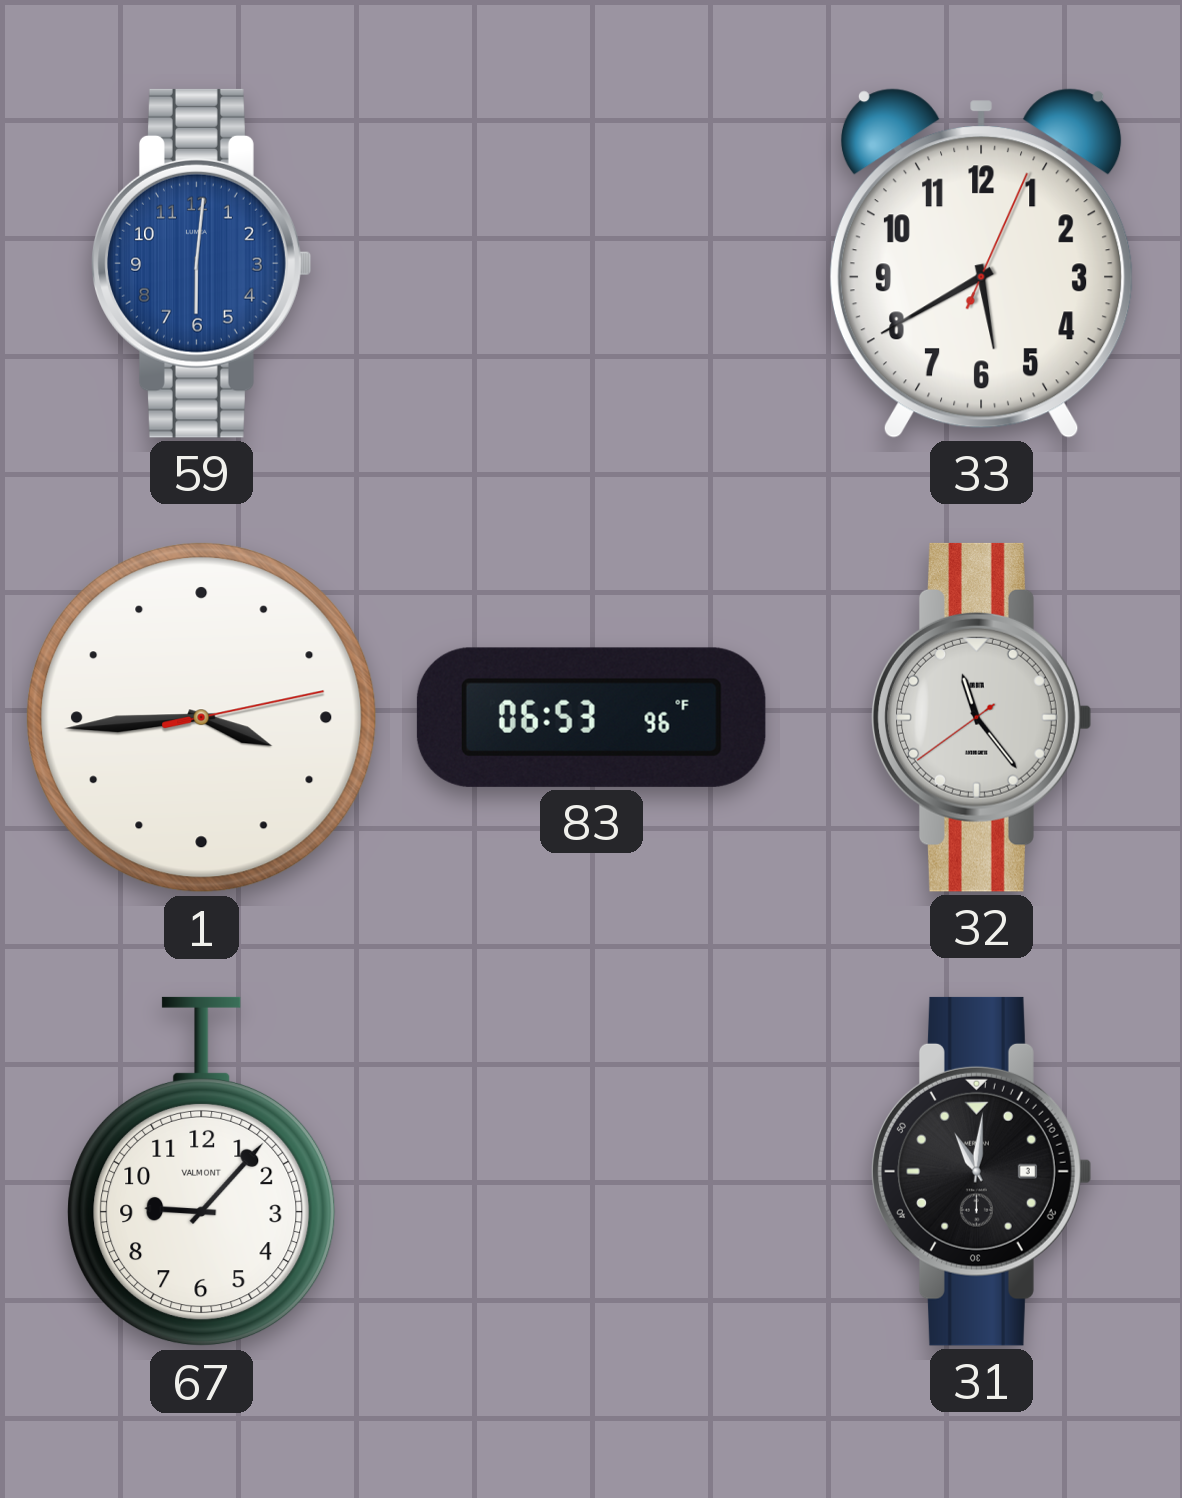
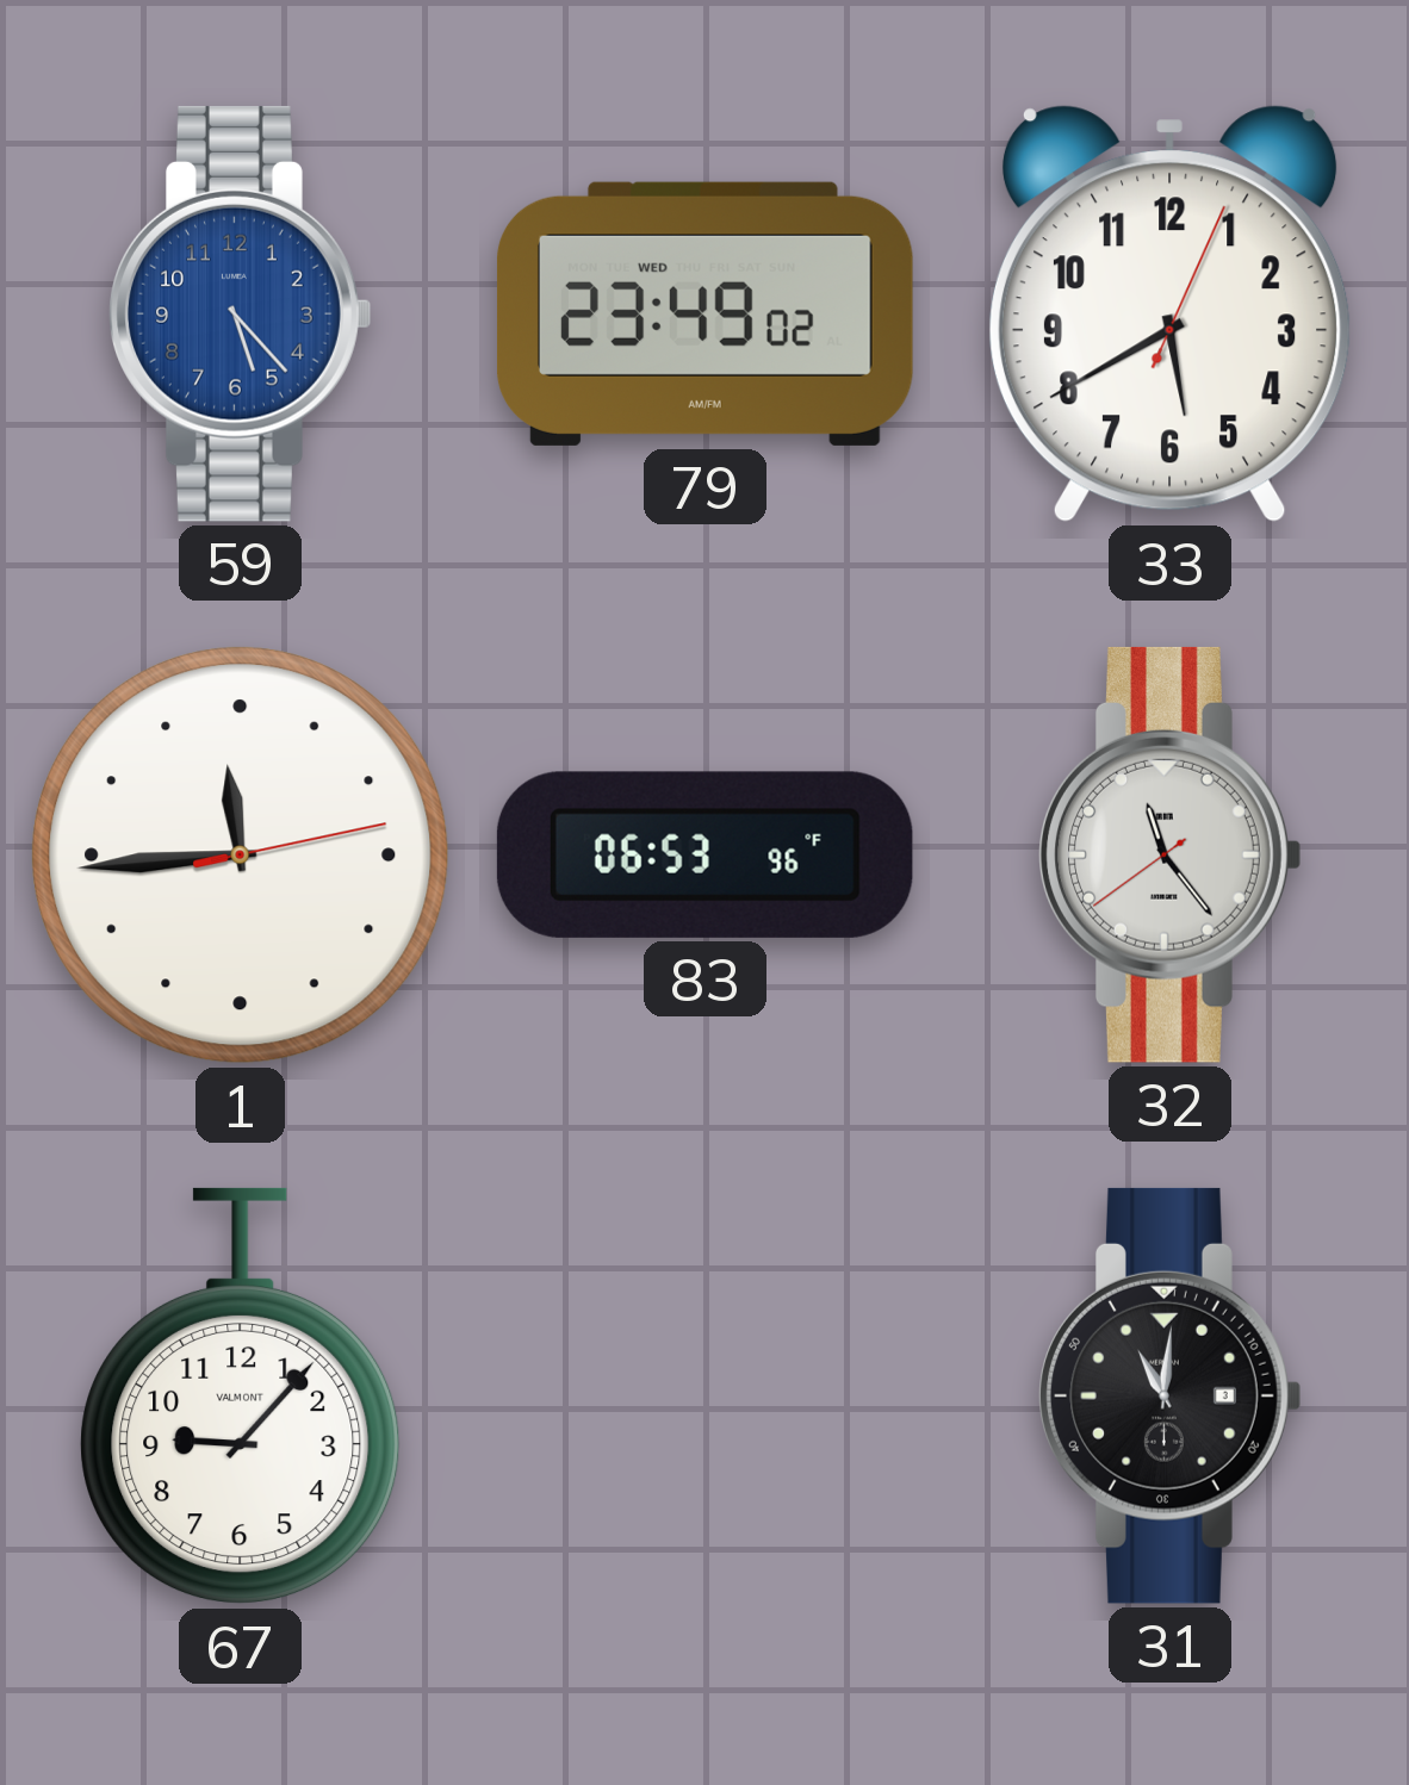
59: 6:01 -> 5:23 (241, 313)
79: none -> 23:49 (704, 313)
1: 3:44 -> 11:44 (241, 856)
